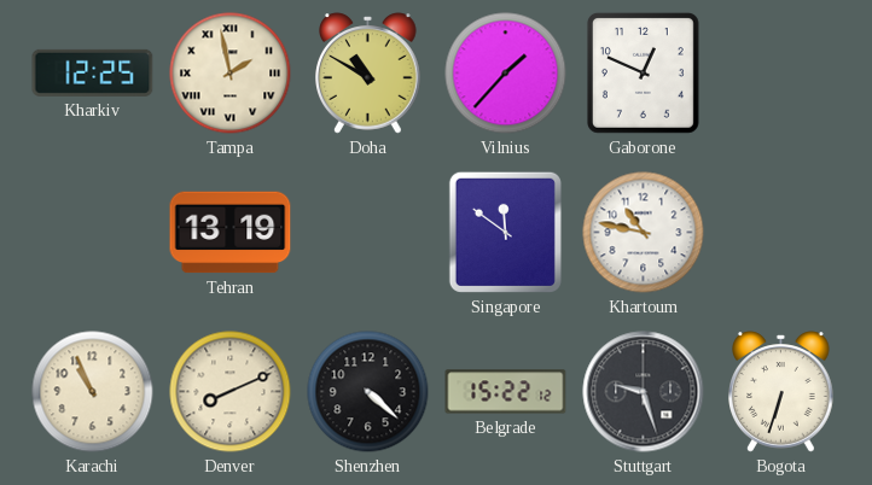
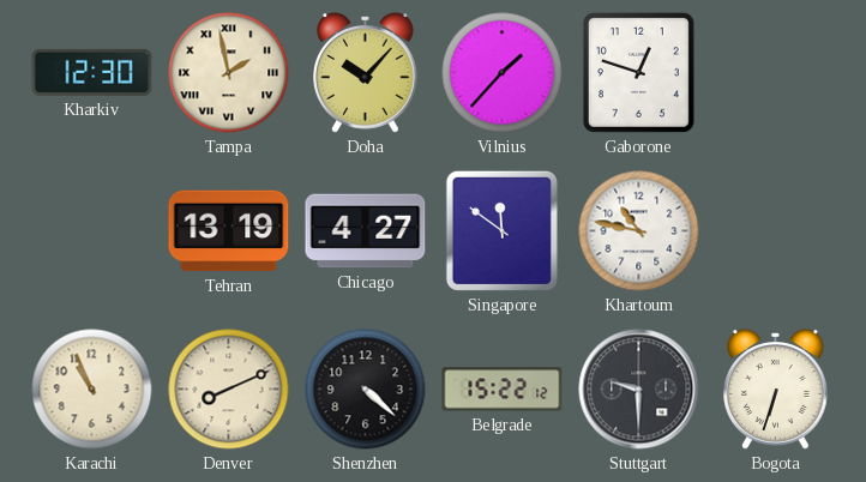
Kharkiv: 12:25 -> 12:30 (92, 72)
Doha: 10:50 -> 10:07 (366, 73)
Gaborone: 12:49 -> 12:48 (638, 72)
Chicago: none -> 4:27 (366, 231)
Stuttgart: 9:27 -> 9:30 (639, 390)
